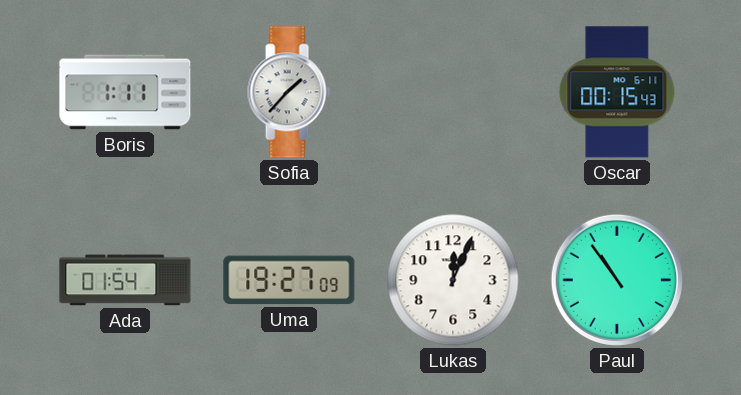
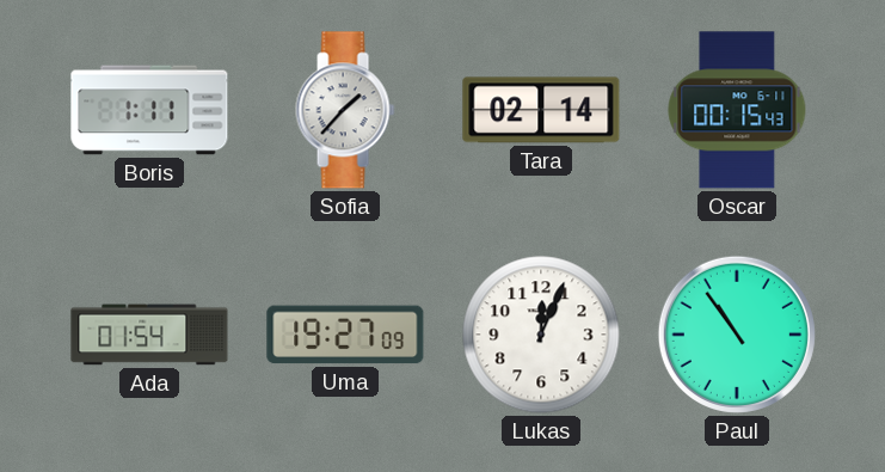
Tara: none -> 02:14 (541, 110)
